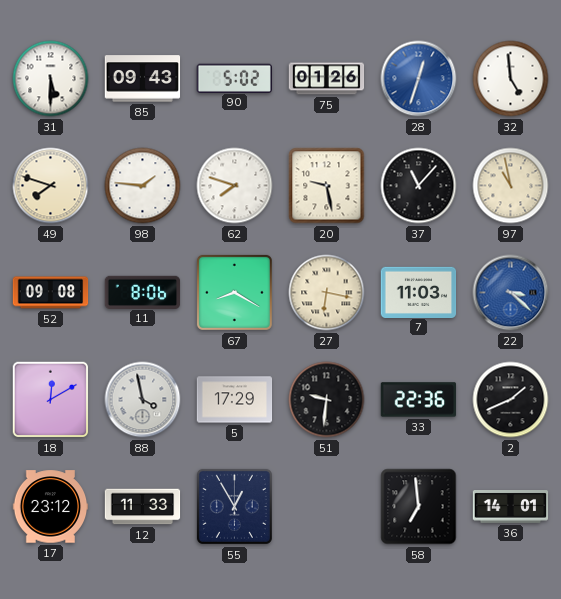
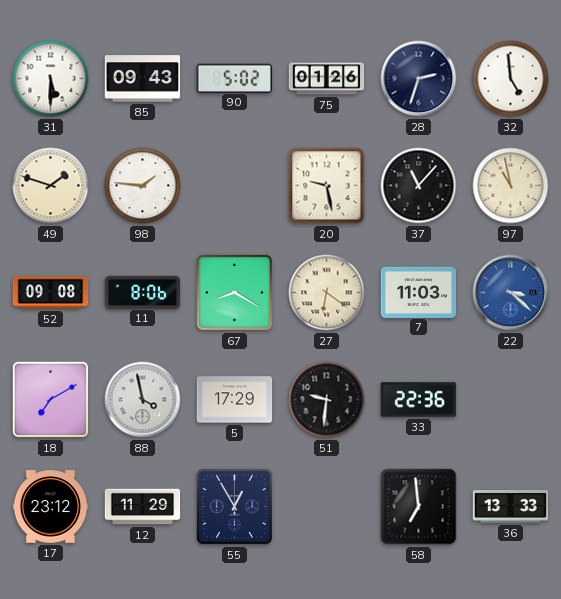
28: 12:33 -> 2:33 (419, 79)
28 dial: blue -> navy (419, 79)
49: 7:48 -> 1:48 (51, 186)
62: 7:48 -> none (235, 186)
27: 6:17 -> 6:21 (327, 293)
18: 12:10 -> 7:10 (51, 400)
2: 1:41 -> none (511, 400)
12: 11:33 -> 11:29 (143, 507)
36: 14:01 -> 13:33 (511, 507)
